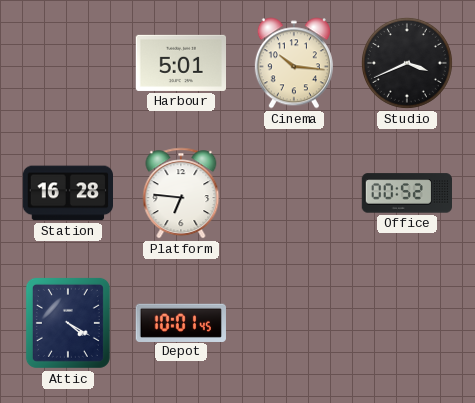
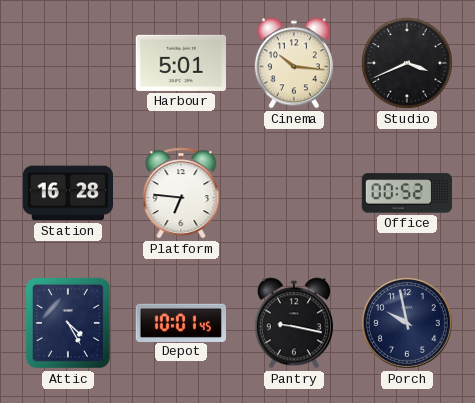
Attic: 4:20 -> 4:25 (68, 323)
Pantry: none -> 9:17 (294, 323)
Porch: none -> 9:58 (407, 323)
